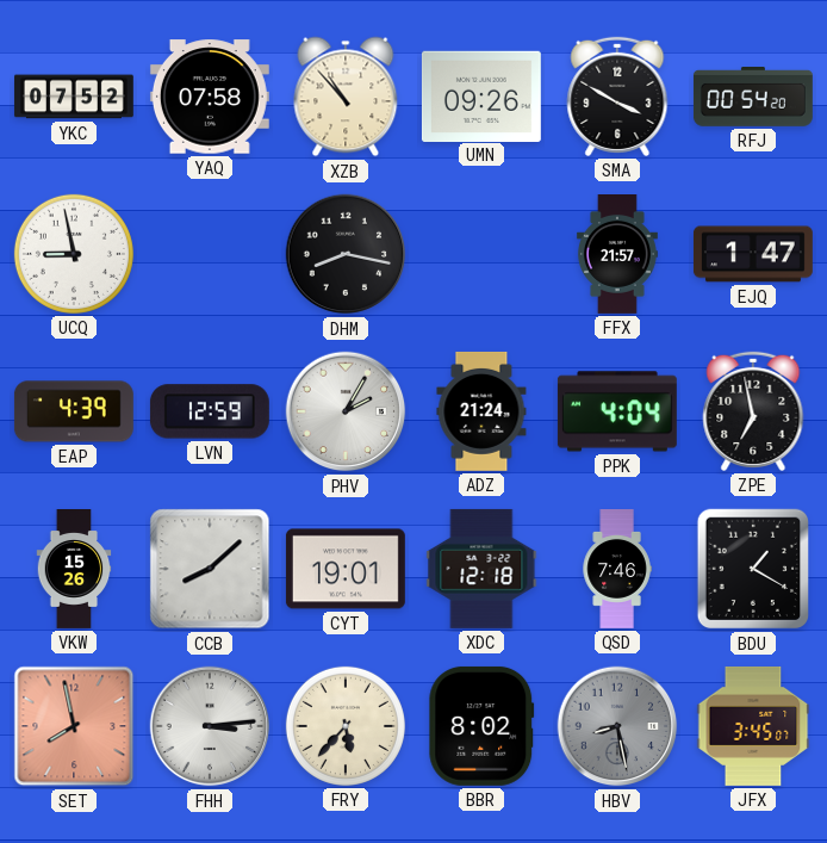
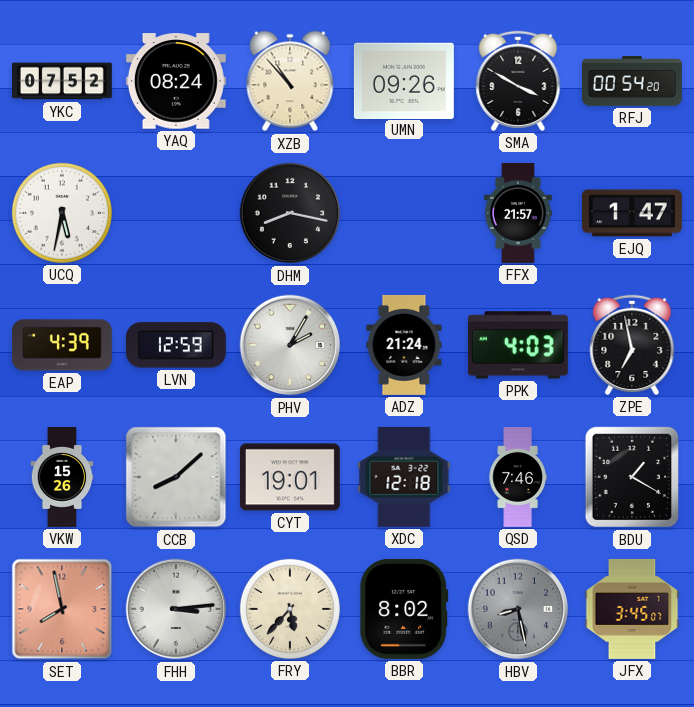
YAQ: 07:58 -> 08:24 (176, 81)
UCQ: 8:58 -> 5:32 (62, 213)
PPK: 4:04 -> 4:03 (518, 345)
